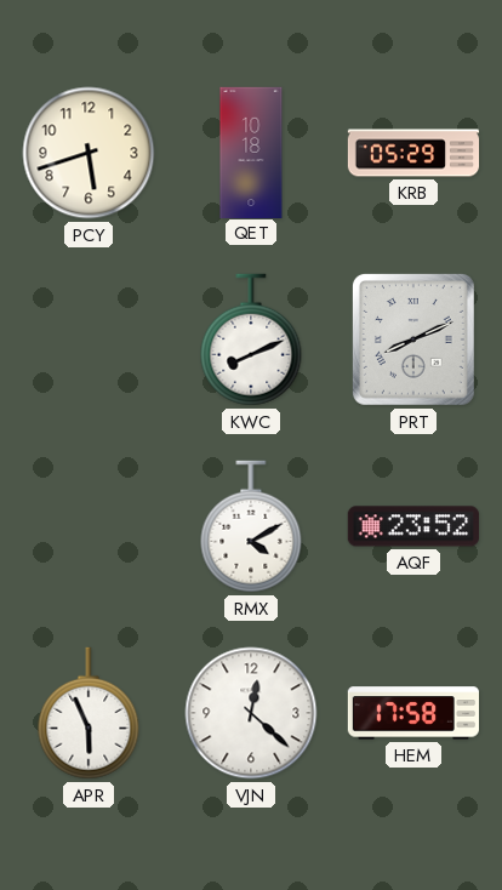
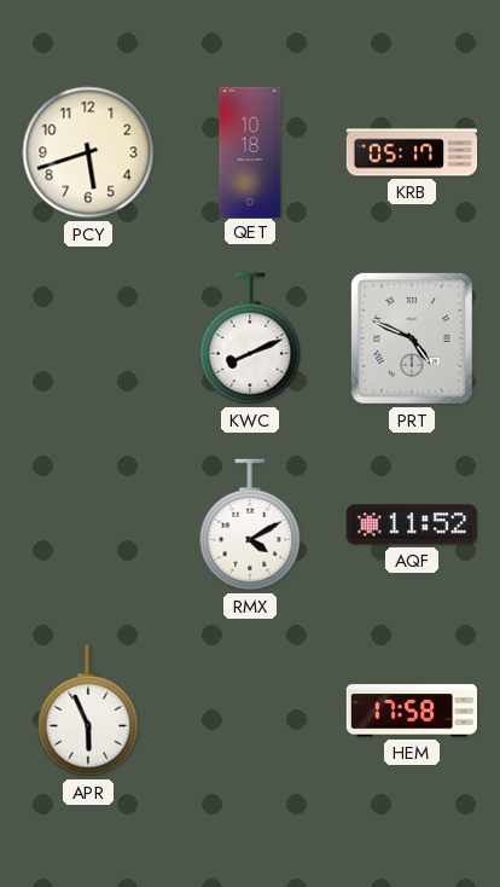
KRB: 05:29 -> 05:17 (412, 152)
PRT: 8:11 -> 4:49 (412, 338)
AQF: 23:52 -> 11:52 (412, 524)
VJN: 12:22 -> none (251, 713)
